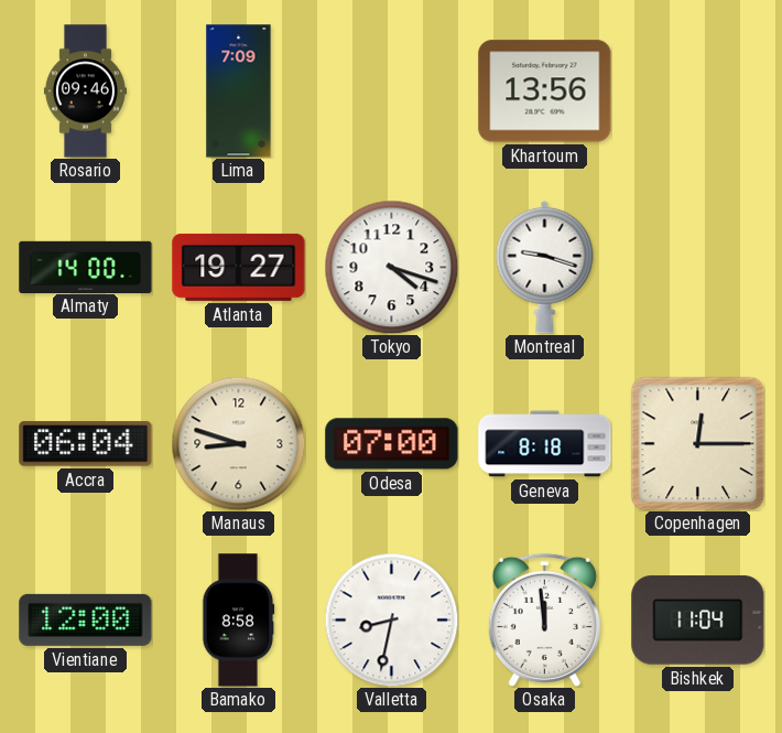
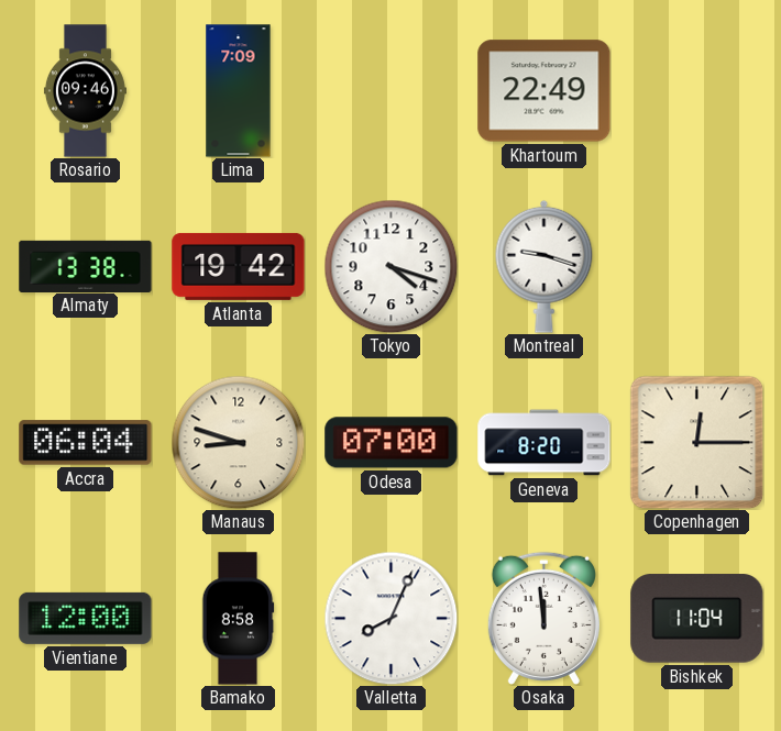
Khartoum: 13:56 -> 22:49 (544, 91)
Almaty: 14:00 -> 13:38 (86, 266)
Atlanta: 19:27 -> 19:42 (239, 266)
Geneva: 8:18 -> 8:20 (544, 443)
Valletta: 8:32 -> 8:04 (391, 618)
